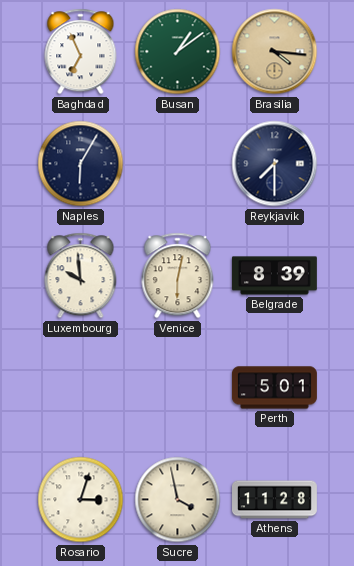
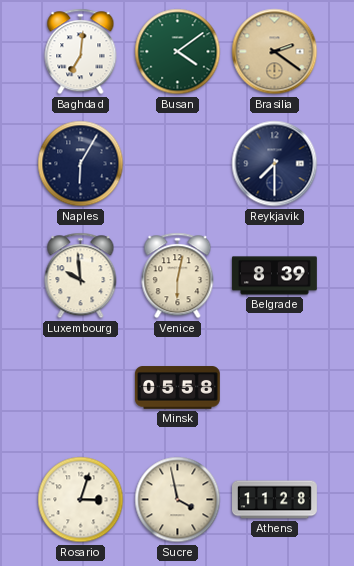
Baghdad: 6:56 -> 7:01 (81, 52)
Busan: 1:09 -> 4:09 (178, 52)
Brasilia: 4:16 -> 2:21 (275, 52)
Minsk: none -> 05:58 (177, 388)
Perth: 5:01 -> none (275, 388)
